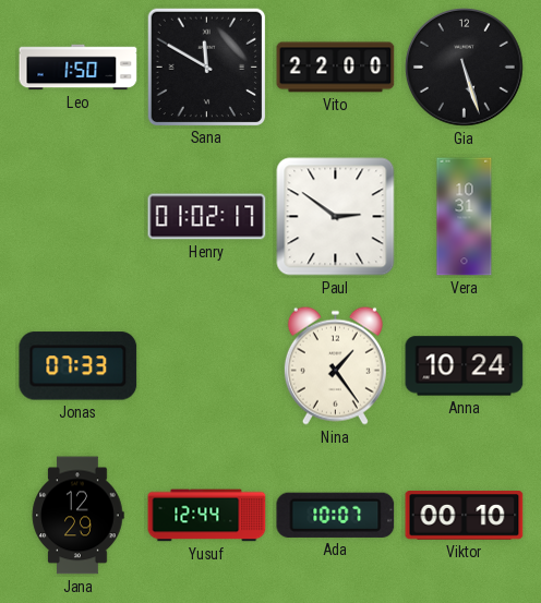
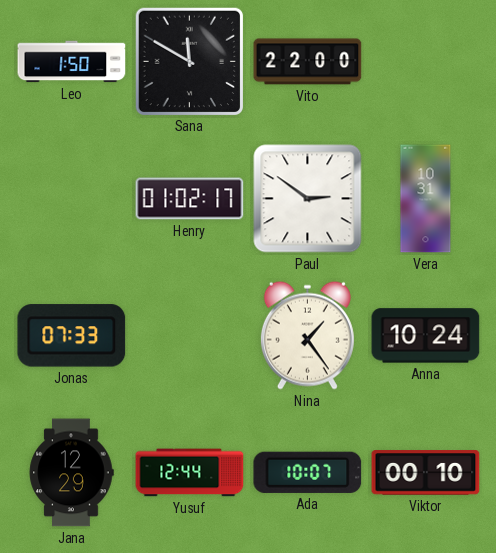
Gia: 5:27 -> none (465, 68)
